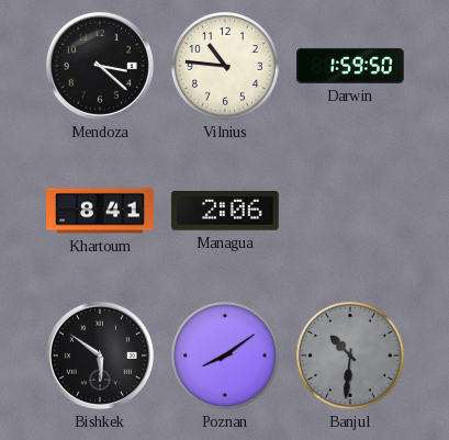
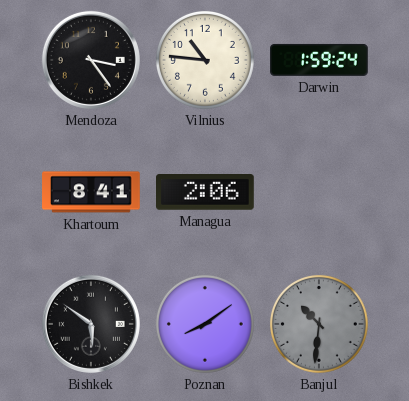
Mendoza: 3:22 -> 3:24 (91, 60)
Darwin: 1:59:50 -> 1:59:24 (319, 60)
